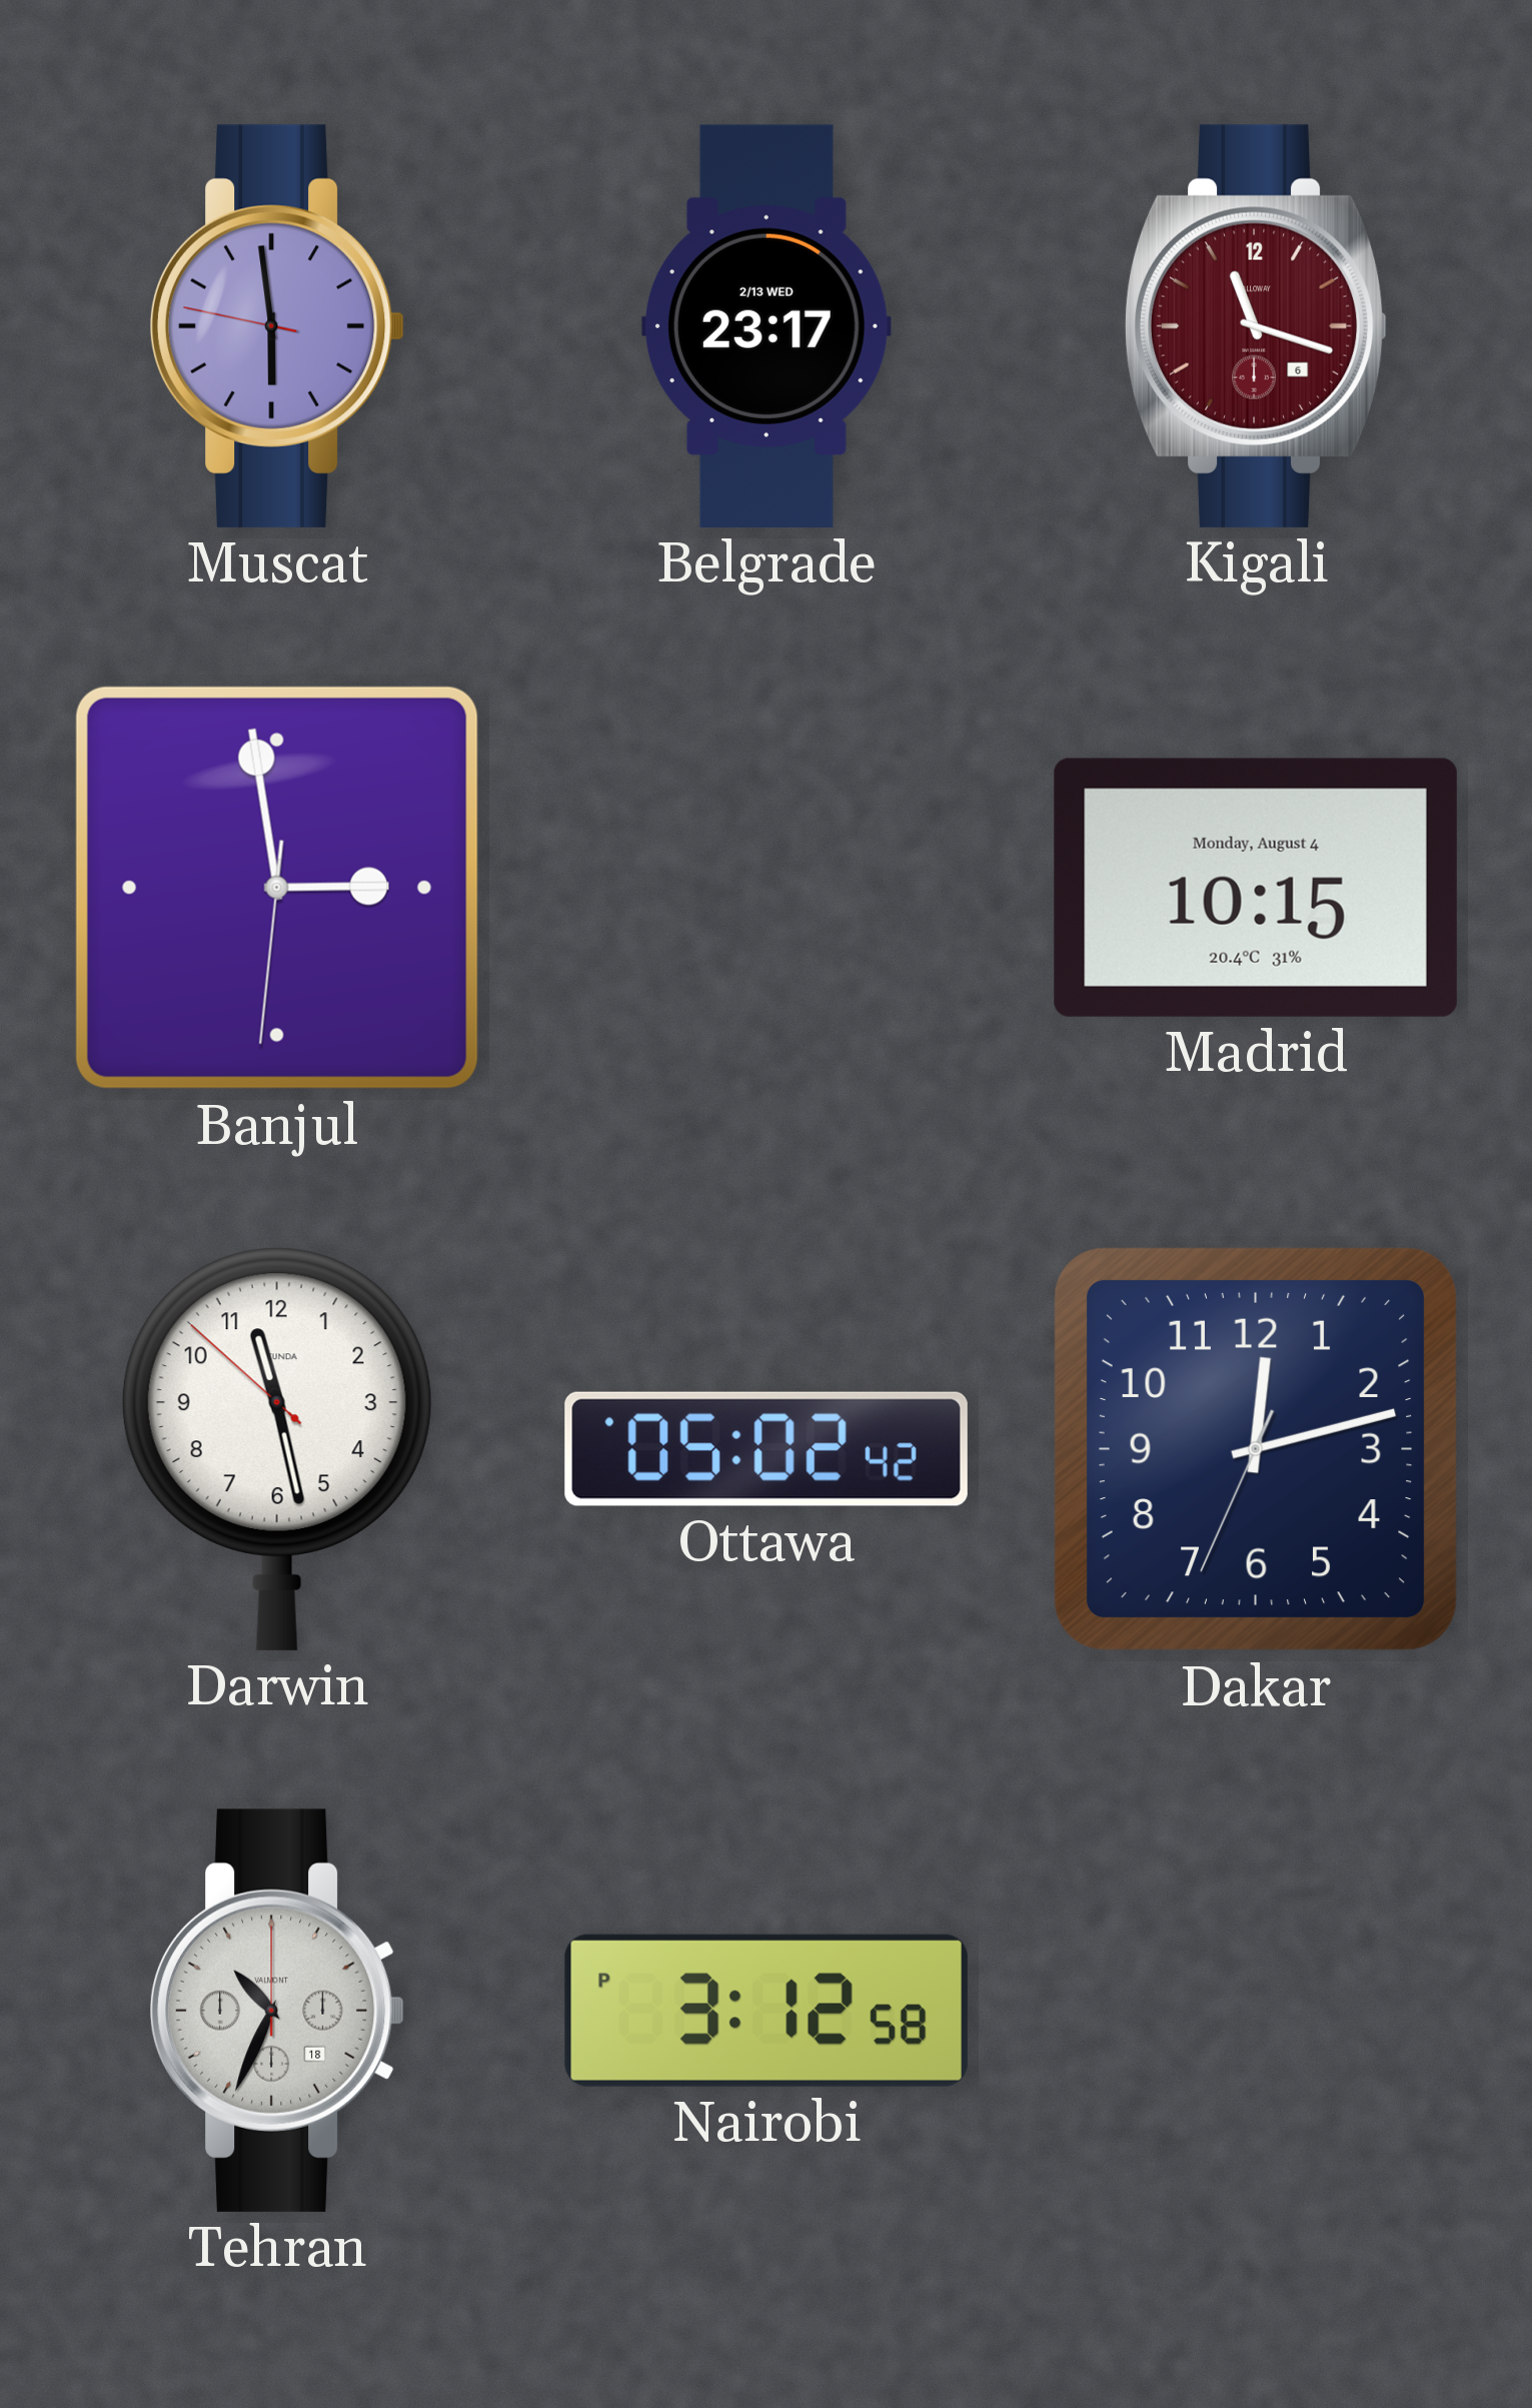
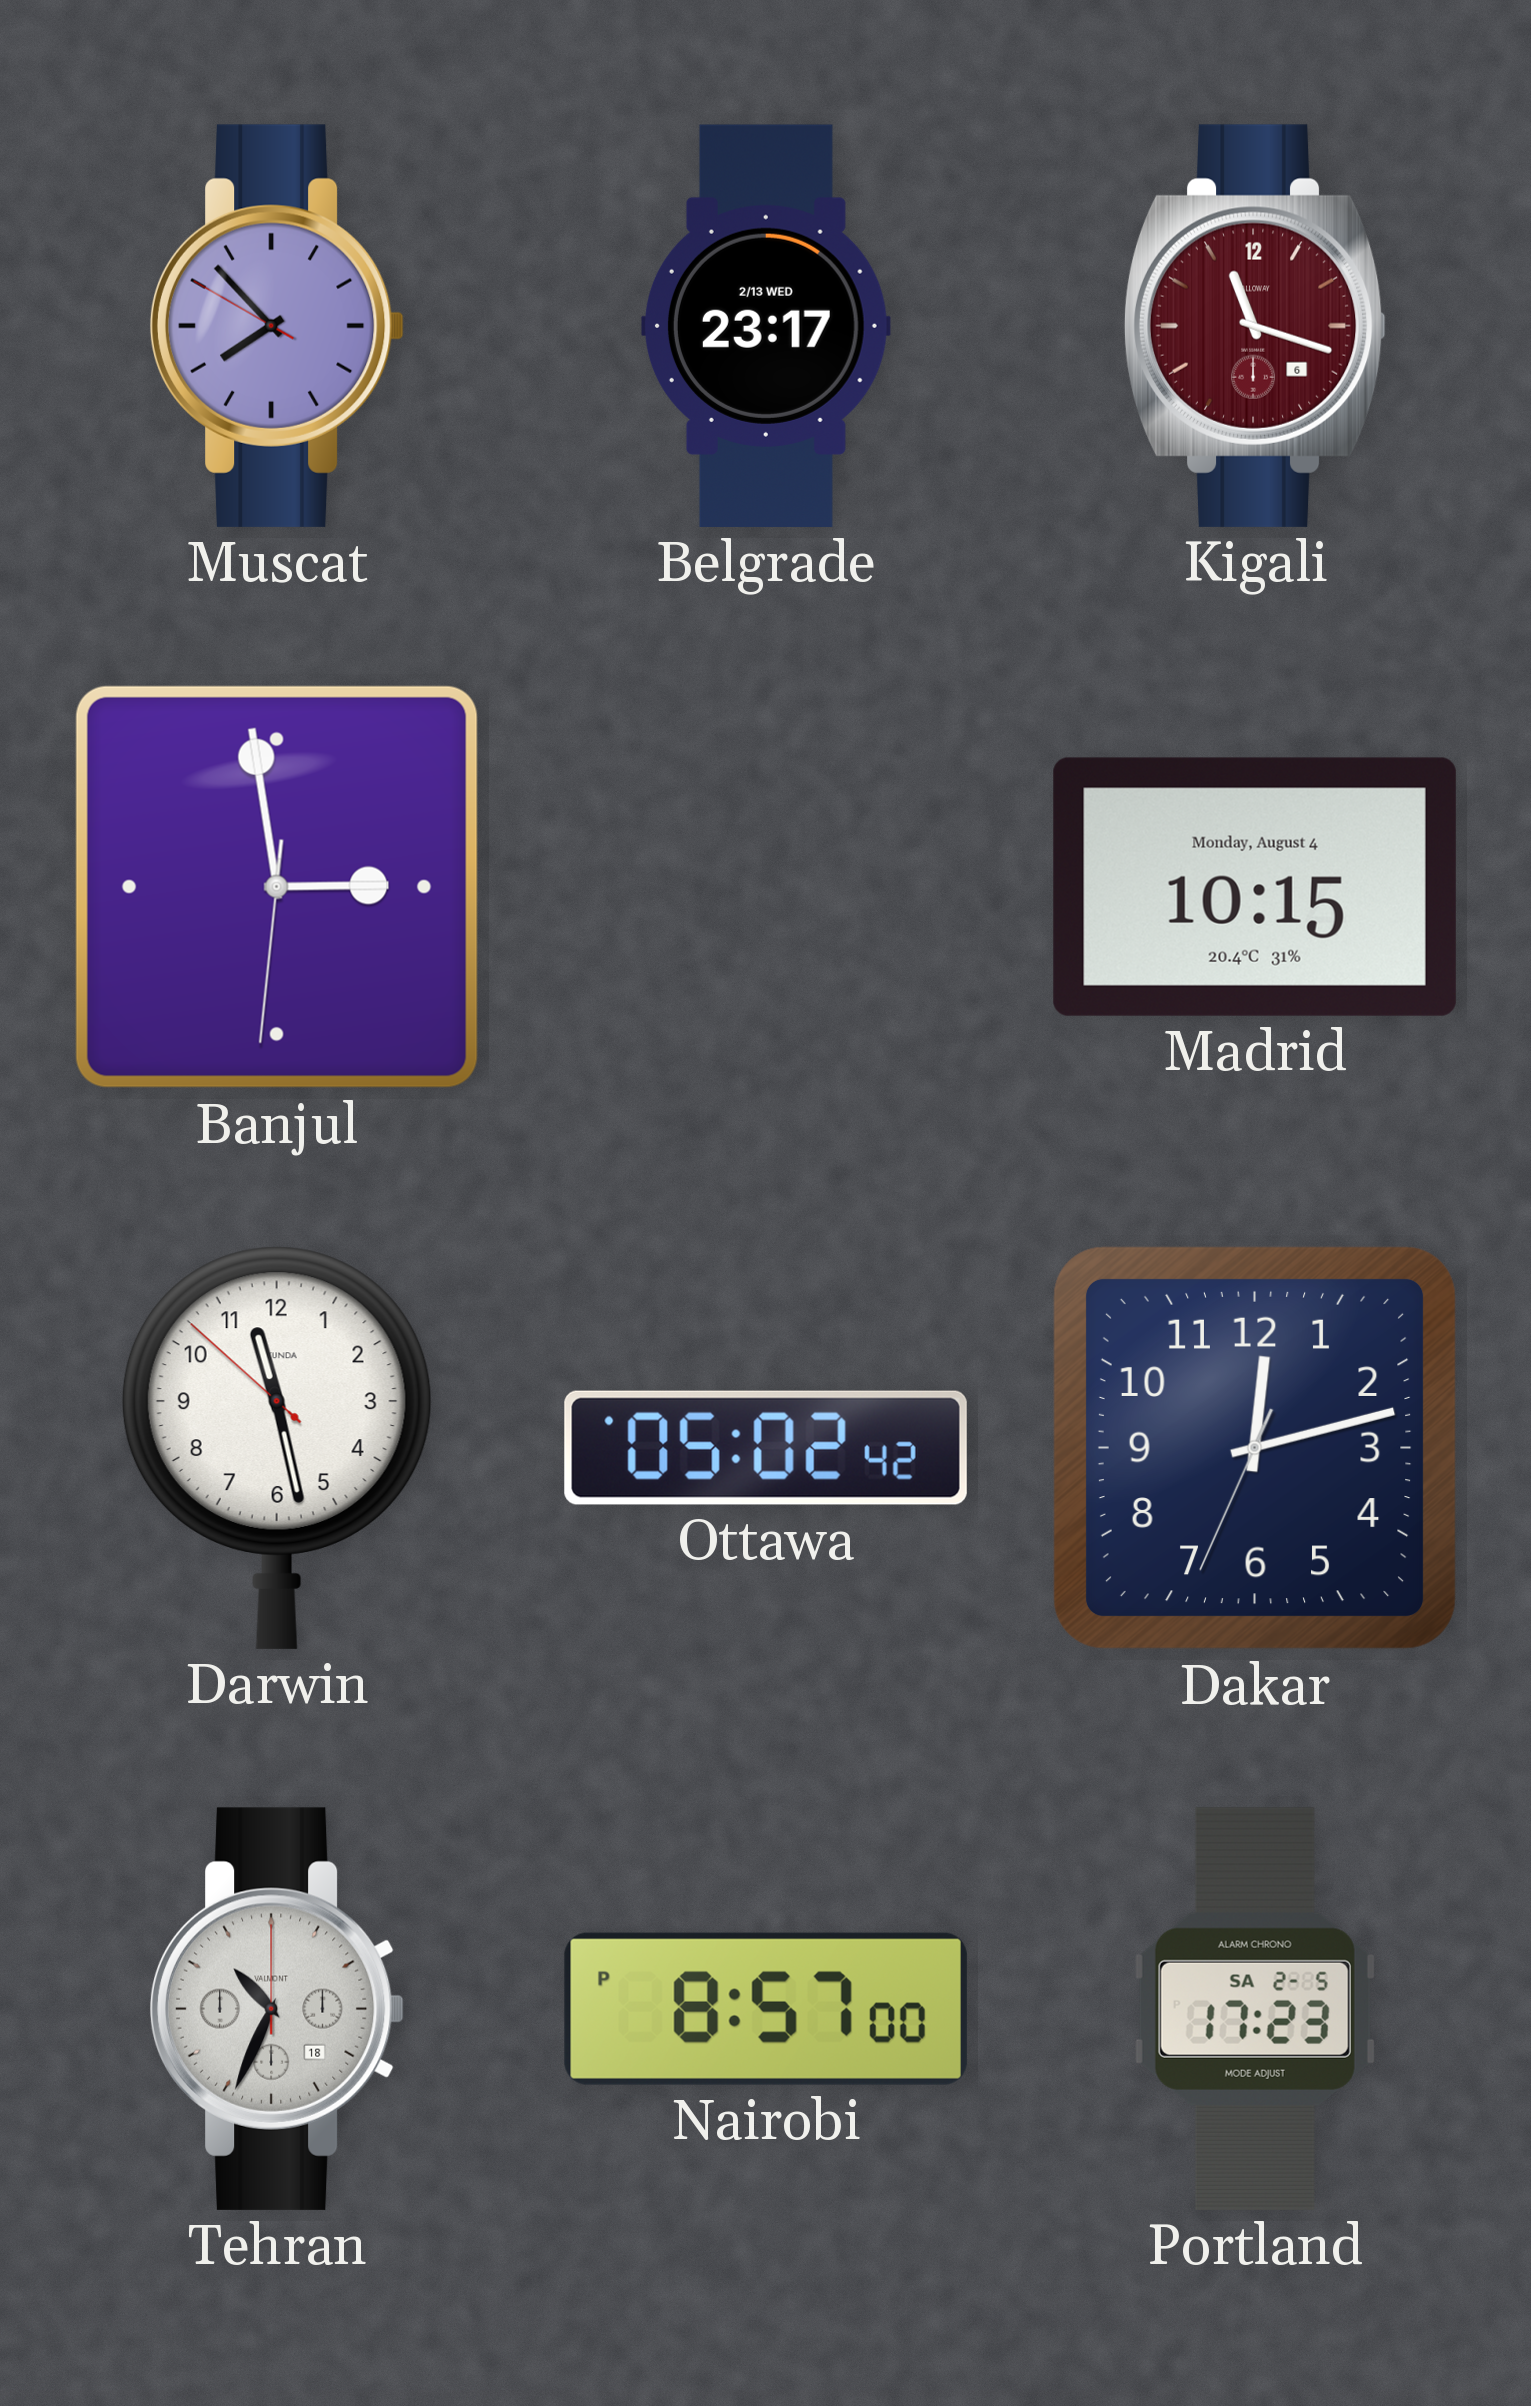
Muscat: 5:58 -> 7:52 (277, 326)
Nairobi: 3:12 -> 8:57 (766, 2009)
Portland: none -> 17:23 (1255, 2009)
